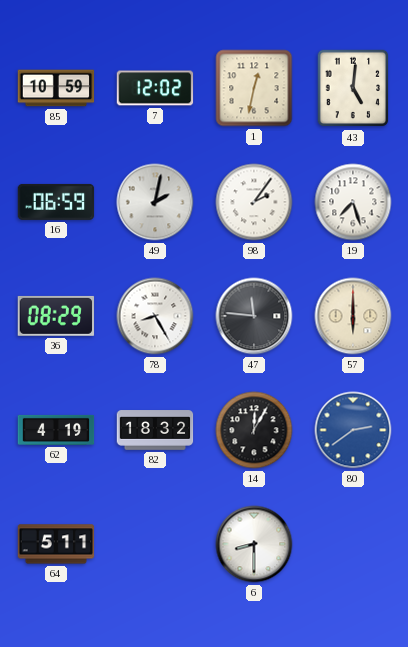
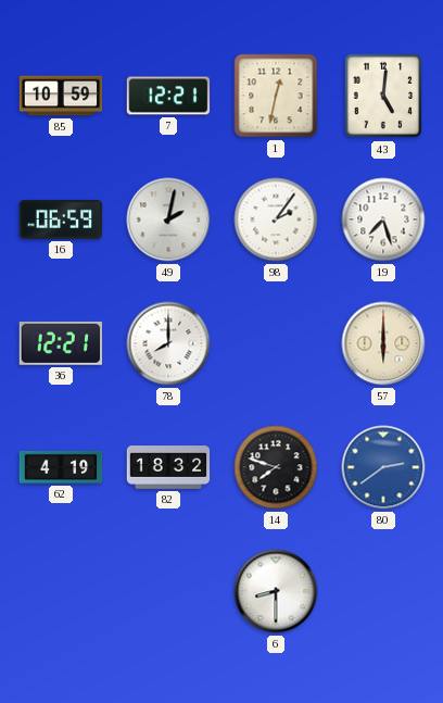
7: 12:02 -> 12:21 (168, 96)
36: 08:29 -> 12:21 (61, 343)
78: 8:25 -> 8:00 (168, 343)
47: 11:46 -> none (254, 316)
14: 12:05 -> 7:48 (276, 467)
64: 5:11 -> none (56, 544)
